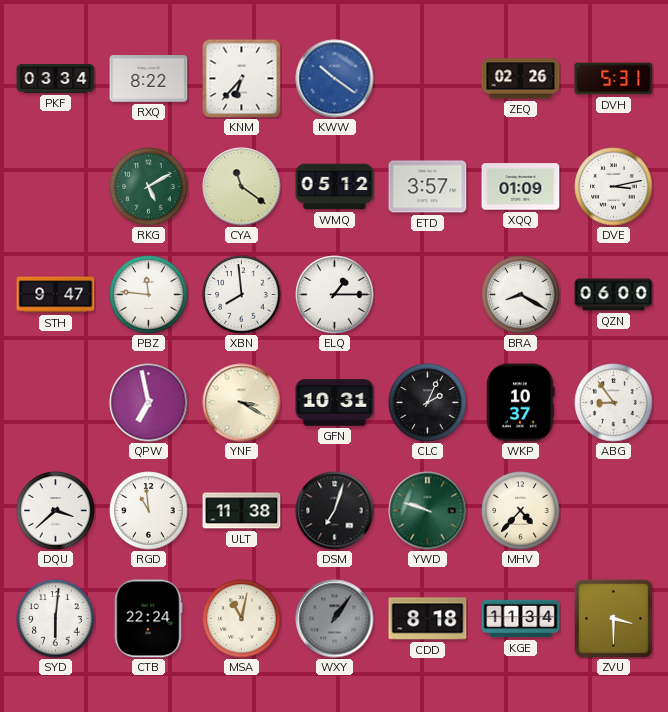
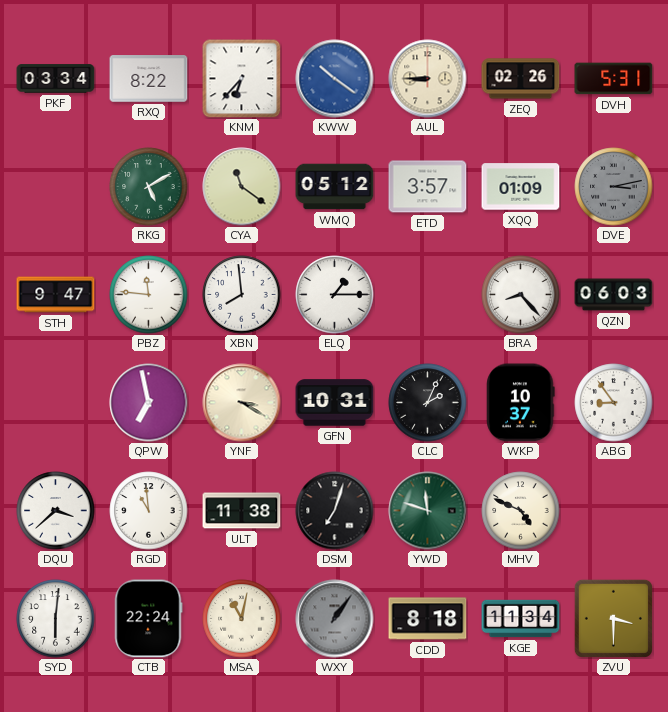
AUL: none -> 8:45 (428, 79)
DVE dial: white -> grey (614, 187)
BRA: 8:20 -> 8:23 (521, 295)
QZN: 06:00 -> 06:03 (614, 295)
YWD: 9:48 -> 11:48 (428, 511)
MHV: 4:37 -> 4:49 (521, 511)
